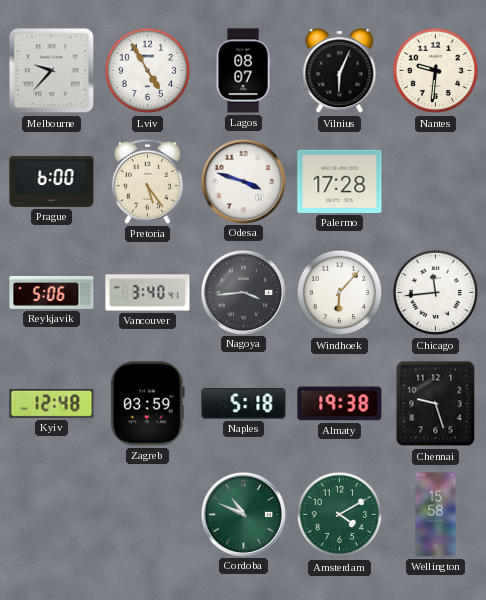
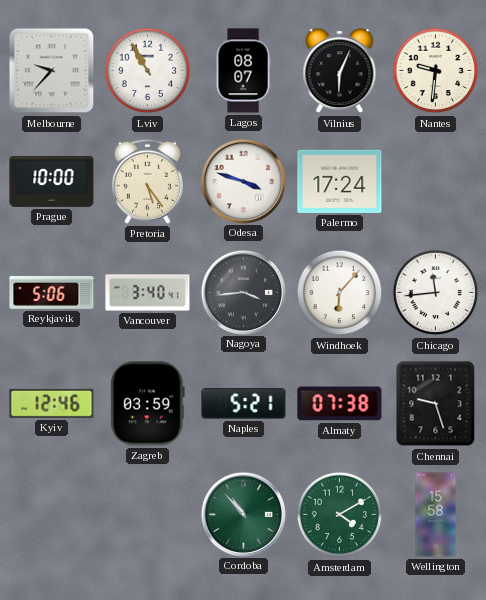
Lviv: 4:55 -> 10:55 (148, 71)
Prague: 6:00 -> 10:00 (52, 181)
Palermo: 17:28 -> 17:24 (340, 181)
Kyiv: 12:48 -> 12:46 (52, 403)
Naples: 5:18 -> 5:21 (244, 404)
Almaty: 19:38 -> 07:38 (340, 404)
Cordoba: 10:49 -> 10:53 (243, 514)
